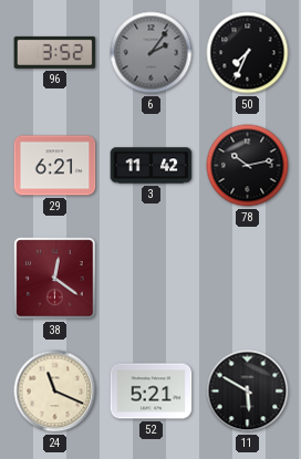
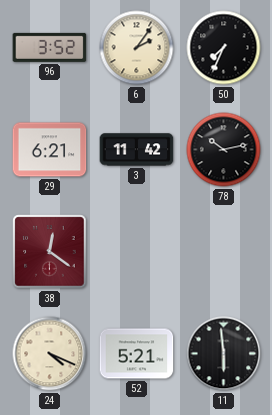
6 dial: grey -> cream (137, 48)
24: 11:19 -> 4:19 (50, 354)
11: 5:50 -> 5:59 (224, 354)
